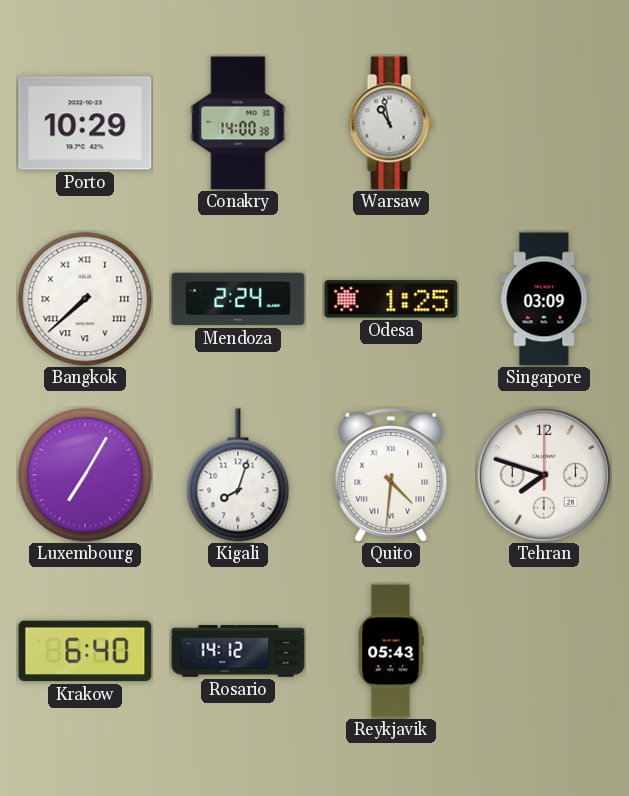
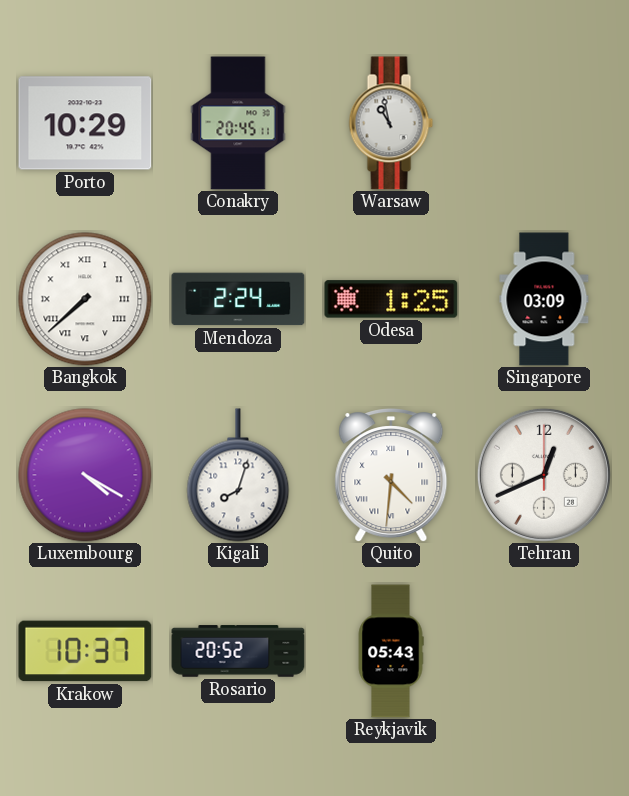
Conakry: 14:00 -> 20:45 (238, 123)
Luxembourg: 7:05 -> 4:20 (85, 475)
Tehran: 7:48 -> 12:41 (544, 475)
Krakow: 6:40 -> 10:37 (85, 651)
Rosario: 14:12 -> 20:52 (238, 651)
